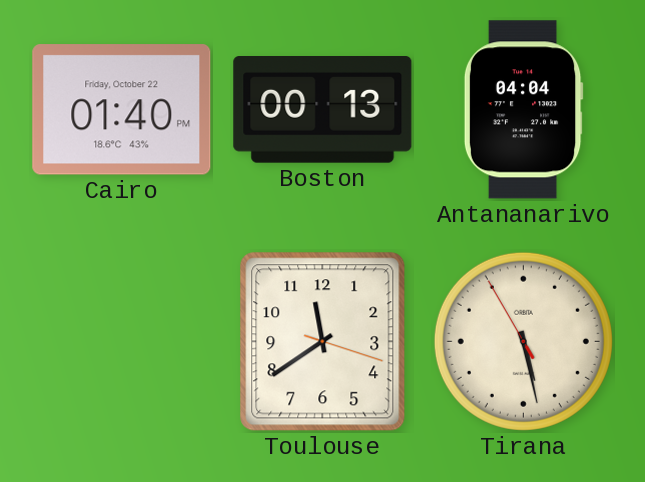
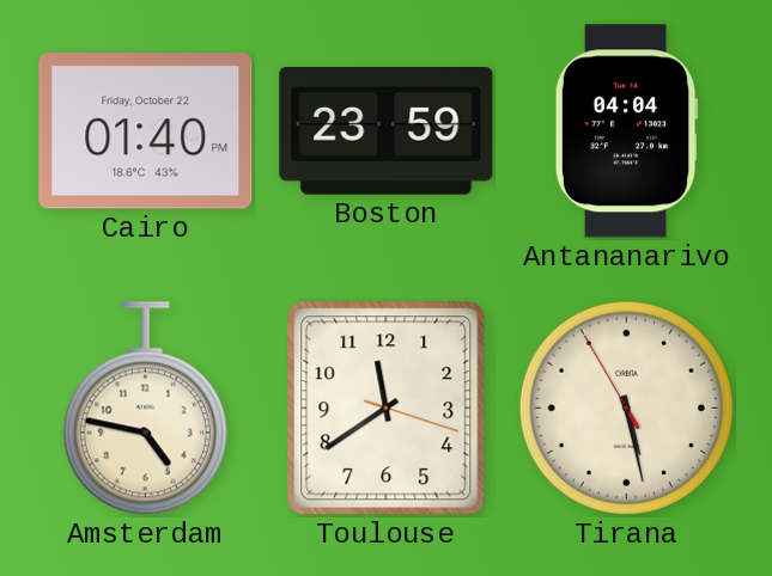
Boston: 00:13 -> 23:59 (387, 131)
Amsterdam: none -> 4:47 (145, 409)
